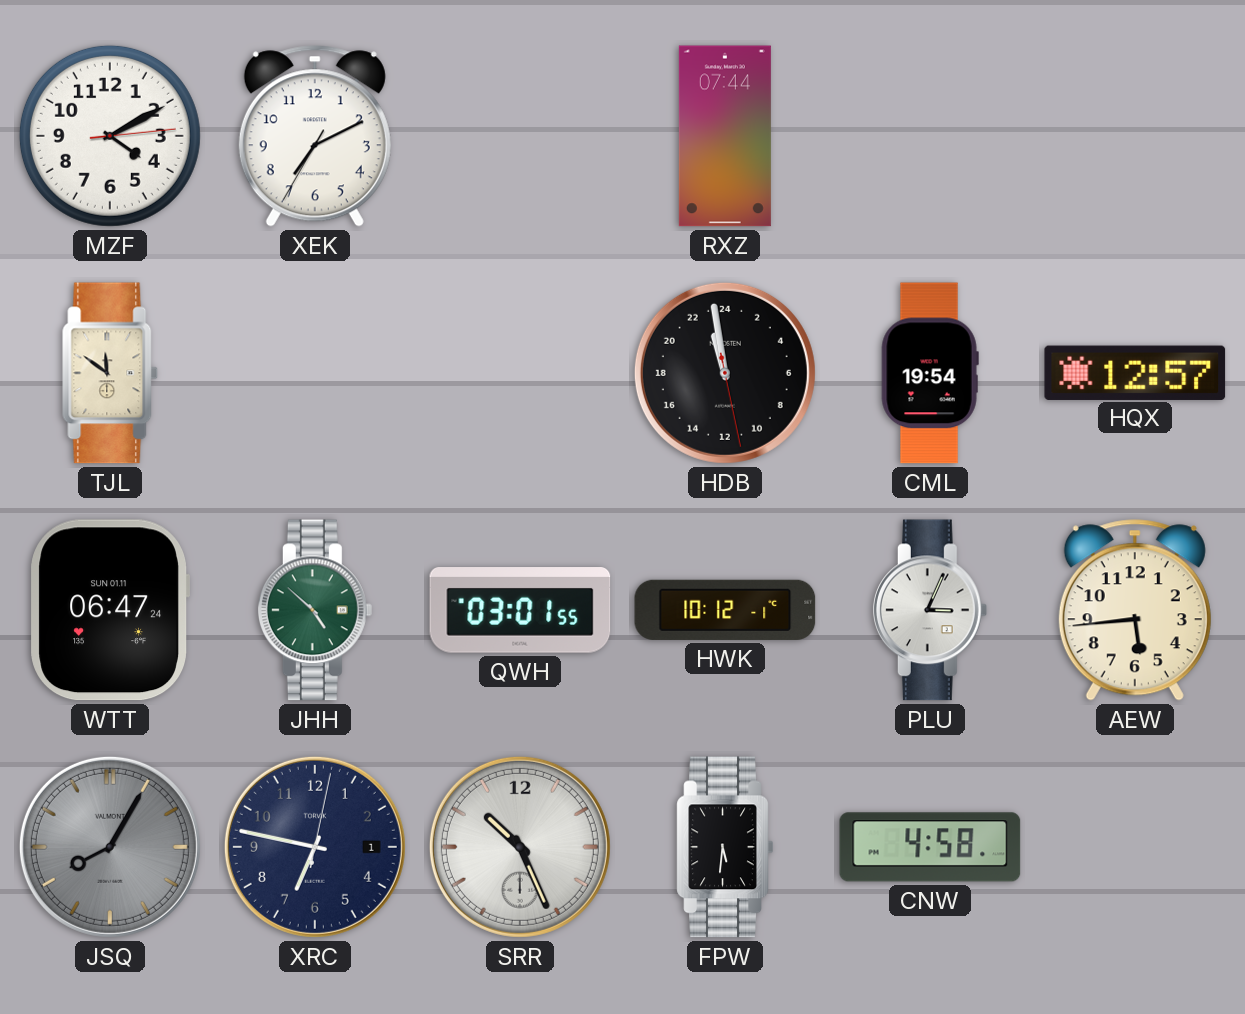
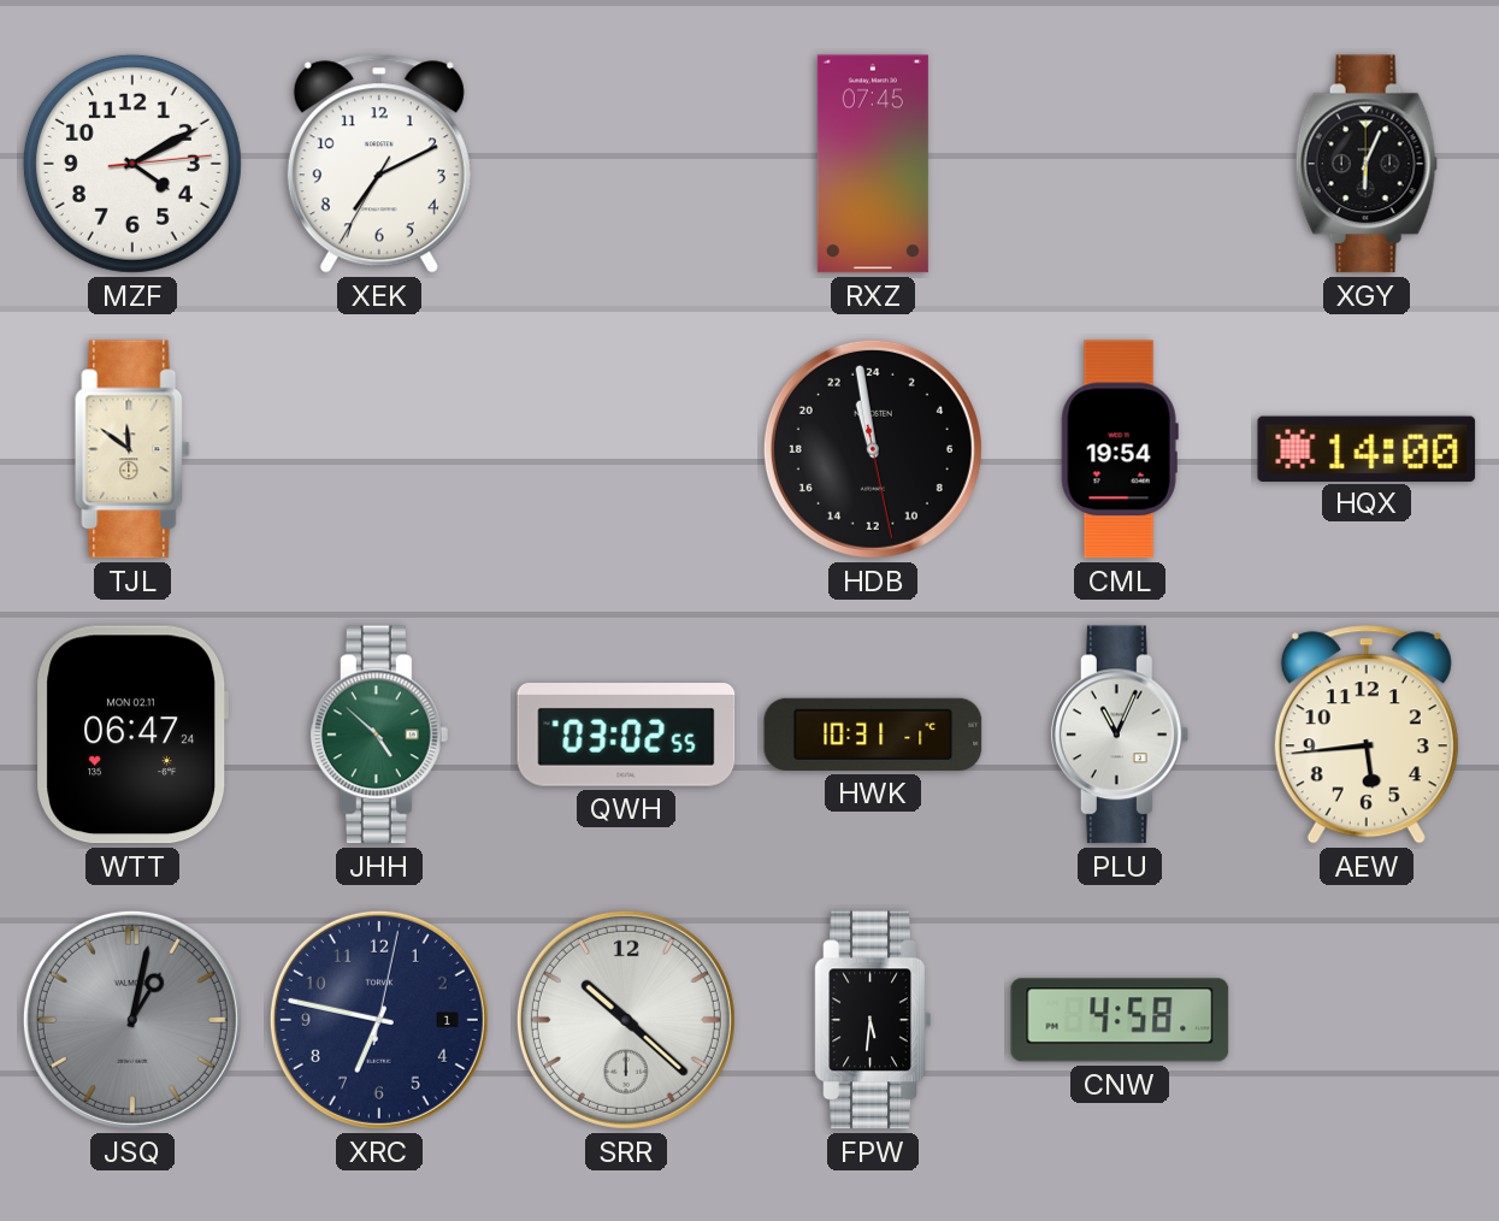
RXZ: 07:44 -> 07:45 (873, 164)
XGY: none -> 6:04 (1367, 164)
HQX: 12:57 -> 14:00 (1367, 448)
WTT date: SUN 01.11 -> MON 02.11 (132, 735)
QWH: 03:01 -> 03:02 (626, 735)
HWK: 10:12 -> 10:31 (873, 735)
PLU: 3:04 -> 11:04 (1120, 735)
JSQ: 8:05 -> 1:02 (132, 1020)
SRR: 10:26 -> 10:22 (626, 1020)
